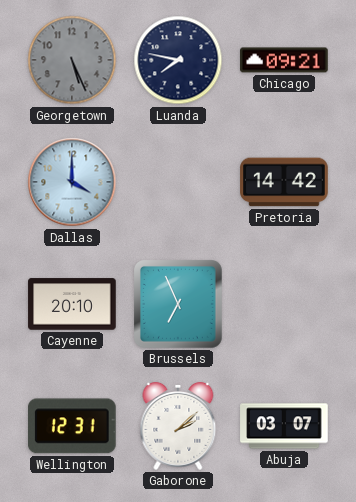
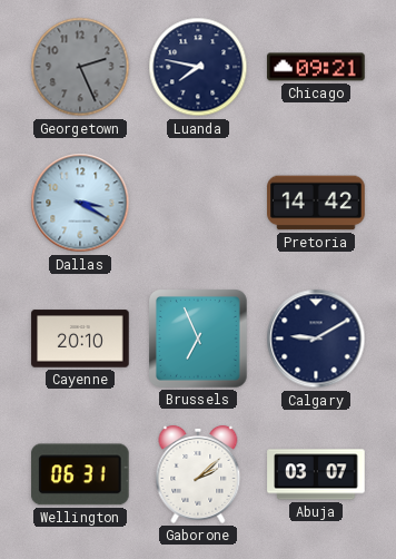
Georgetown: 5:26 -> 2:26 (80, 67)
Dallas: 4:00 -> 3:20 (80, 203)
Calgary: none -> 9:10 (316, 339)
Wellington: 12:31 -> 06:31 (81, 474)
